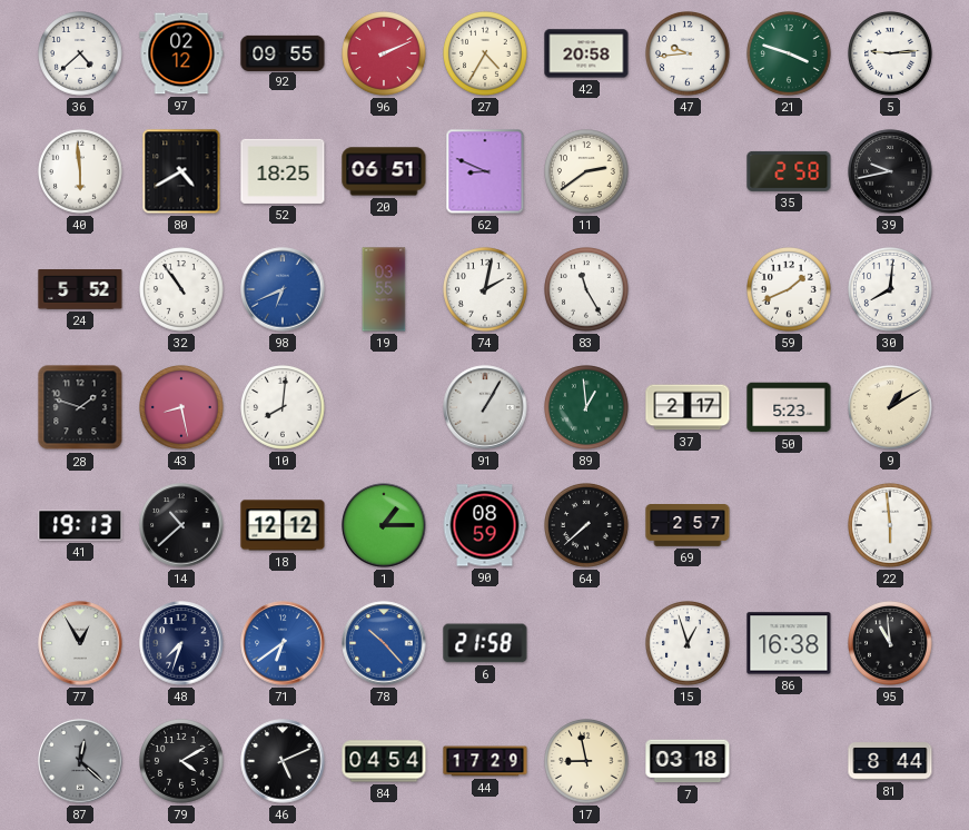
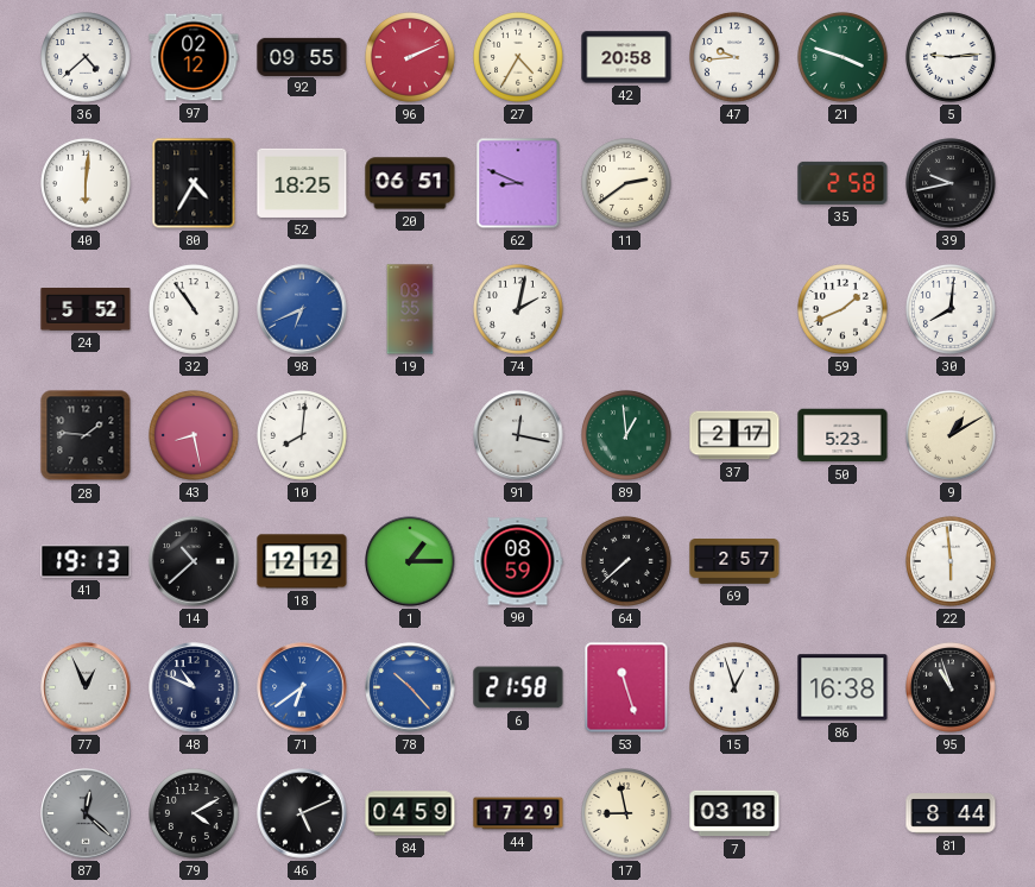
40: 5:59 -> 6:01 (87, 184)
80: 4:40 -> 4:35 (194, 183)
83: 11:25 -> none (587, 290)
28: 1:48 -> 1:46 (86, 435)
91: 1:05 -> 12:17 (518, 435)
77: 12:55 -> 12:56 (86, 687)
48: 7:33 -> 10:49 (194, 687)
53: none -> 11:27 (626, 687)
95: 10:59 -> 10:57 (952, 688)
84: 04:54 -> 04:59 (410, 813)
